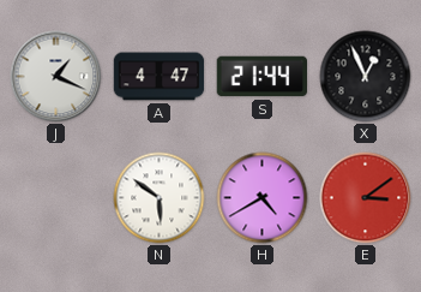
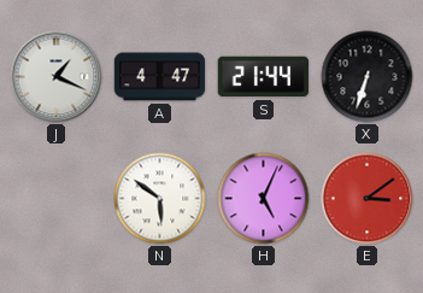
X: 12:56 -> 6:33 (368, 77)
H: 4:40 -> 5:04 (264, 199)
